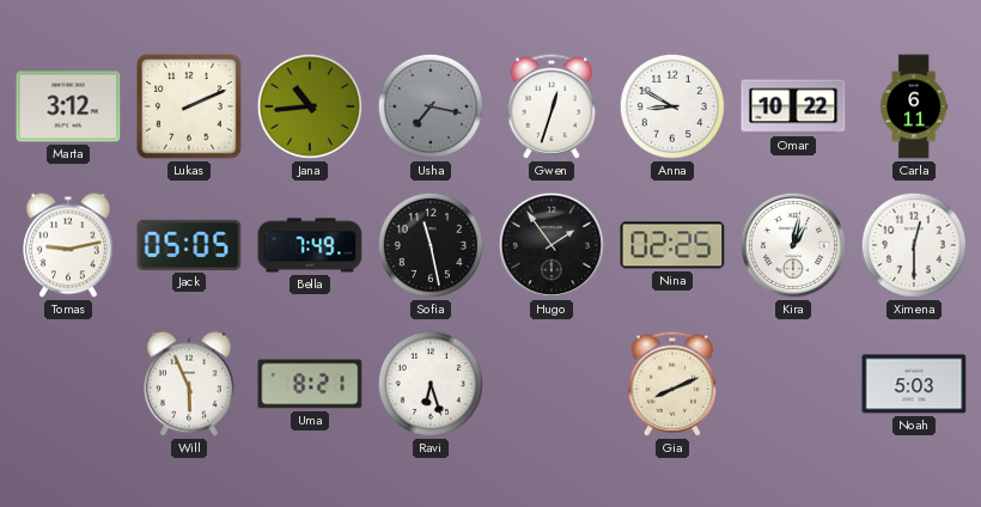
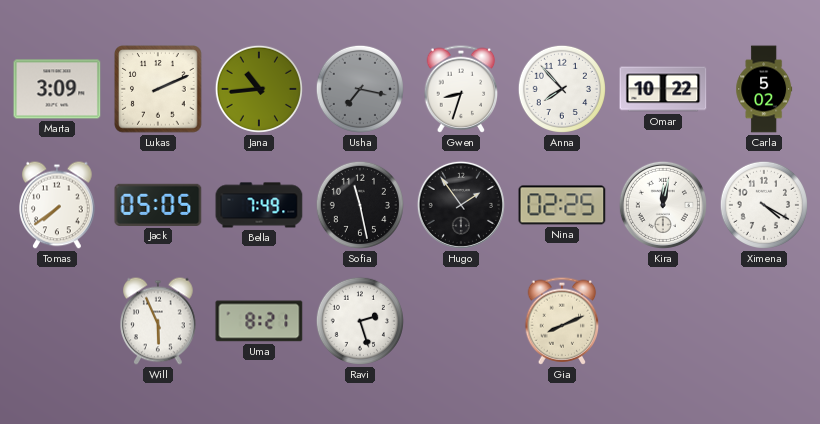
Marta: 3:12 -> 3:09 (57, 89)
Gwen: 12:33 -> 8:33 (461, 89)
Anna: 8:50 -> 7:53 (562, 89)
Carla: 6:11 -> 5:02 (764, 89)
Tomas: 9:13 -> 7:39 (57, 205)
Kira: 1:02 -> 12:02 (663, 205)
Ximena: 12:30 -> 4:20 (764, 205)
Ravi: 6:27 -> 2:27 (360, 321)
Noah: 5:03 -> none (914, 384)
